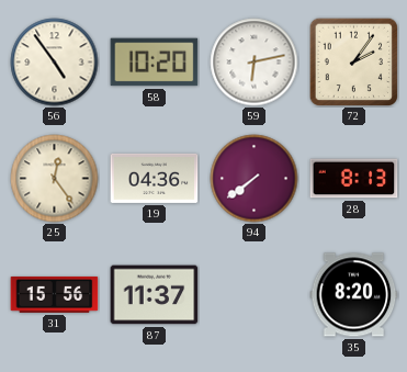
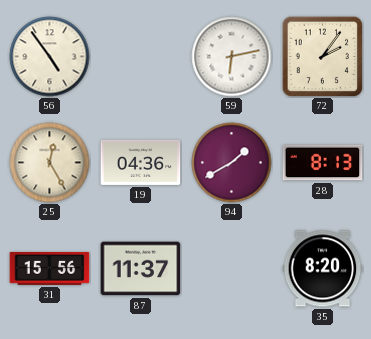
58: 10:20 -> none (155, 63)
25: 12:24 -> 12:25 (50, 163)
94: 7:39 -> 1:40 (232, 163)
